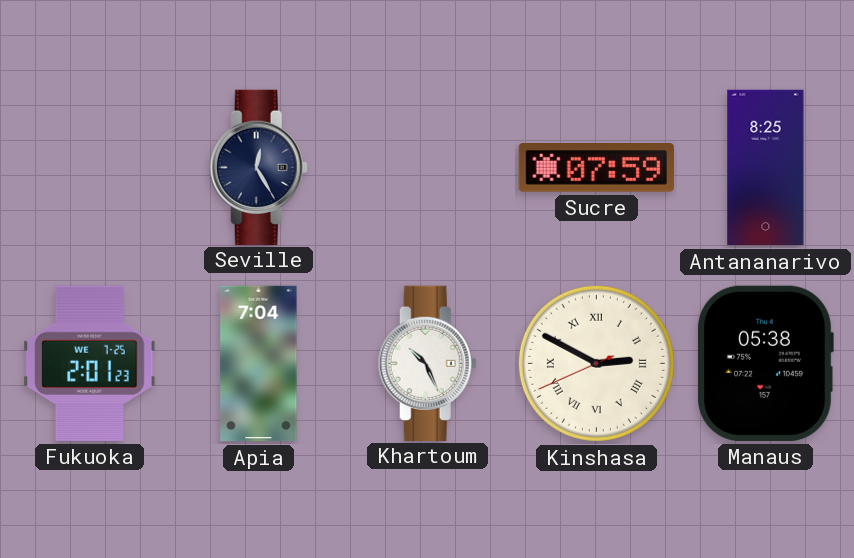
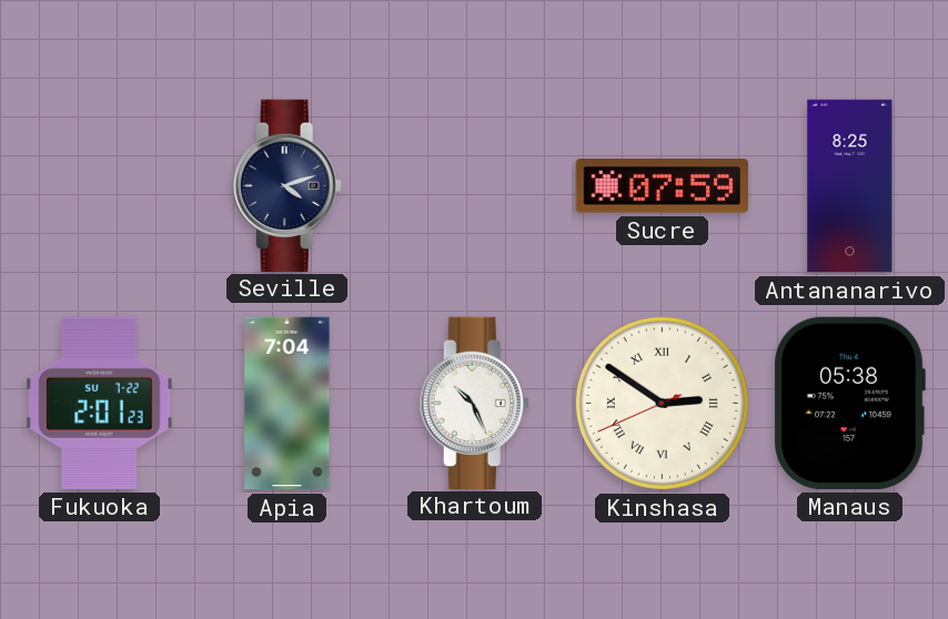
Seville: 12:25 -> 4:12 (286, 185)
Fukuoka date: WE 7-25 -> SU 7-22 (100, 403)
Kinshasa: 2:49 -> 2:50 (662, 403)
